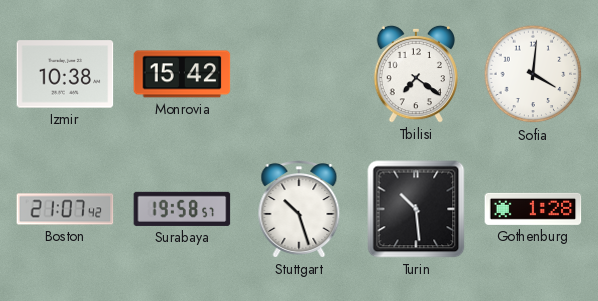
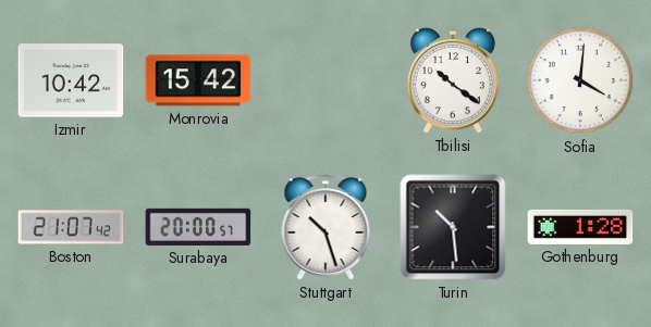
Izmir: 10:38 -> 10:42 (71, 80)
Tbilisi: 7:21 -> 10:21 (452, 80)
Surabaya: 19:58 -> 20:00 (198, 227)
